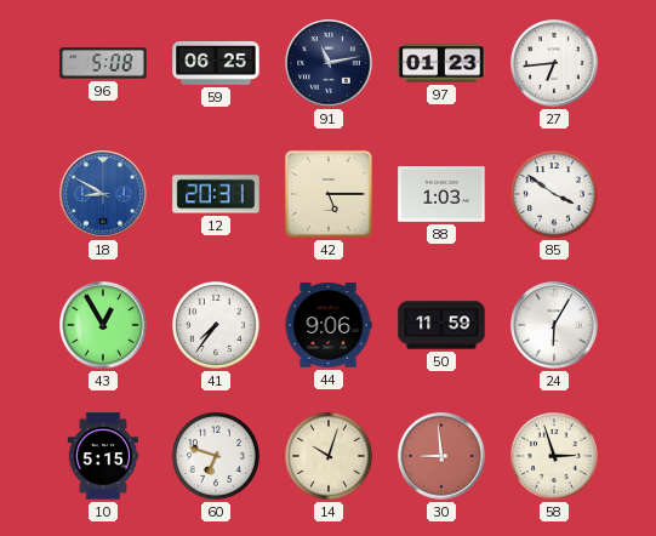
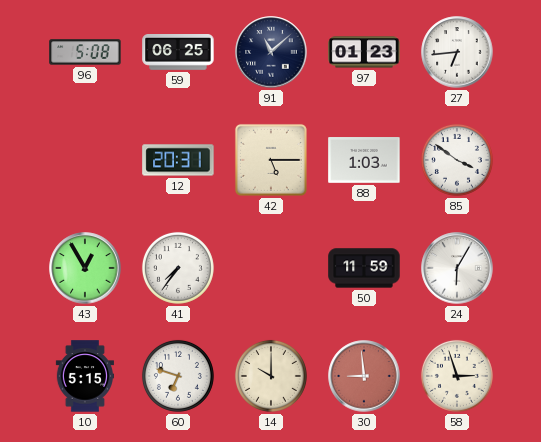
91: 11:13 -> 11:08 (271, 52)
18: 8:50 -> none (103, 194)
44: 9:06 -> none (329, 325)
14: 10:03 -> 10:00 (271, 376)
